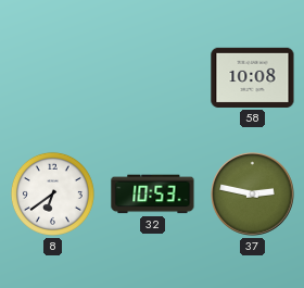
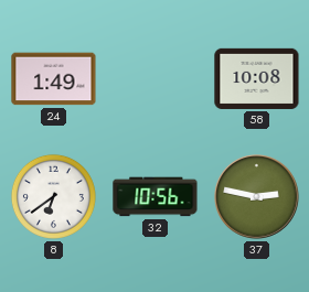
24: none -> 1:49 (54, 79)
32: 10:53 -> 10:56 (156, 197)
